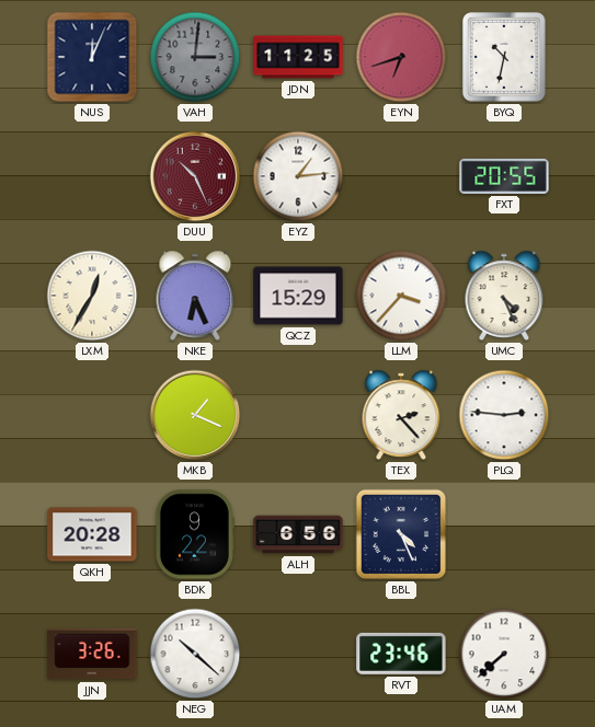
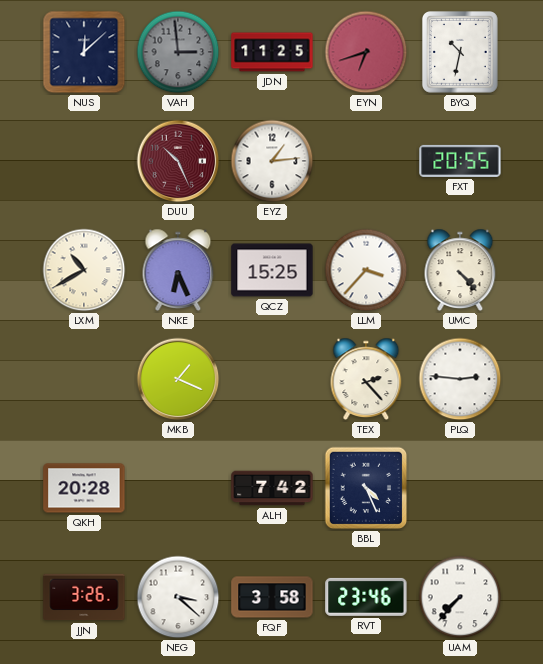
NUS: 12:04 -> 12:08 (84, 52)
VAH: 3:01 -> 2:59 (178, 52)
LXM: 12:35 -> 10:40 (84, 270)
QCZ: 15:29 -> 15:25 (272, 270)
UMC: 4:26 -> 4:23 (460, 270)
BDK: 9:22 -> none (194, 534)
ALH: 6:56 -> 7:42 (272, 488)
NEG: 10:22 -> 3:22 (178, 597)
FQF: none -> 3:58 (272, 597)
UAM: 7:38 -> 7:37 (460, 597)
